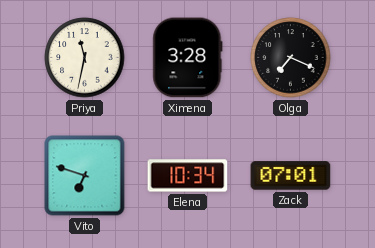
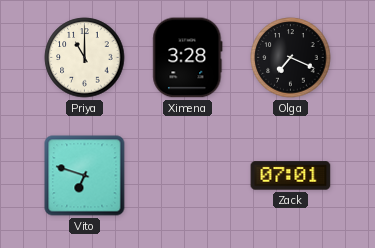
Priya: 11:32 -> 11:00 (85, 58)
Elena: 10:34 -> none (188, 176)
